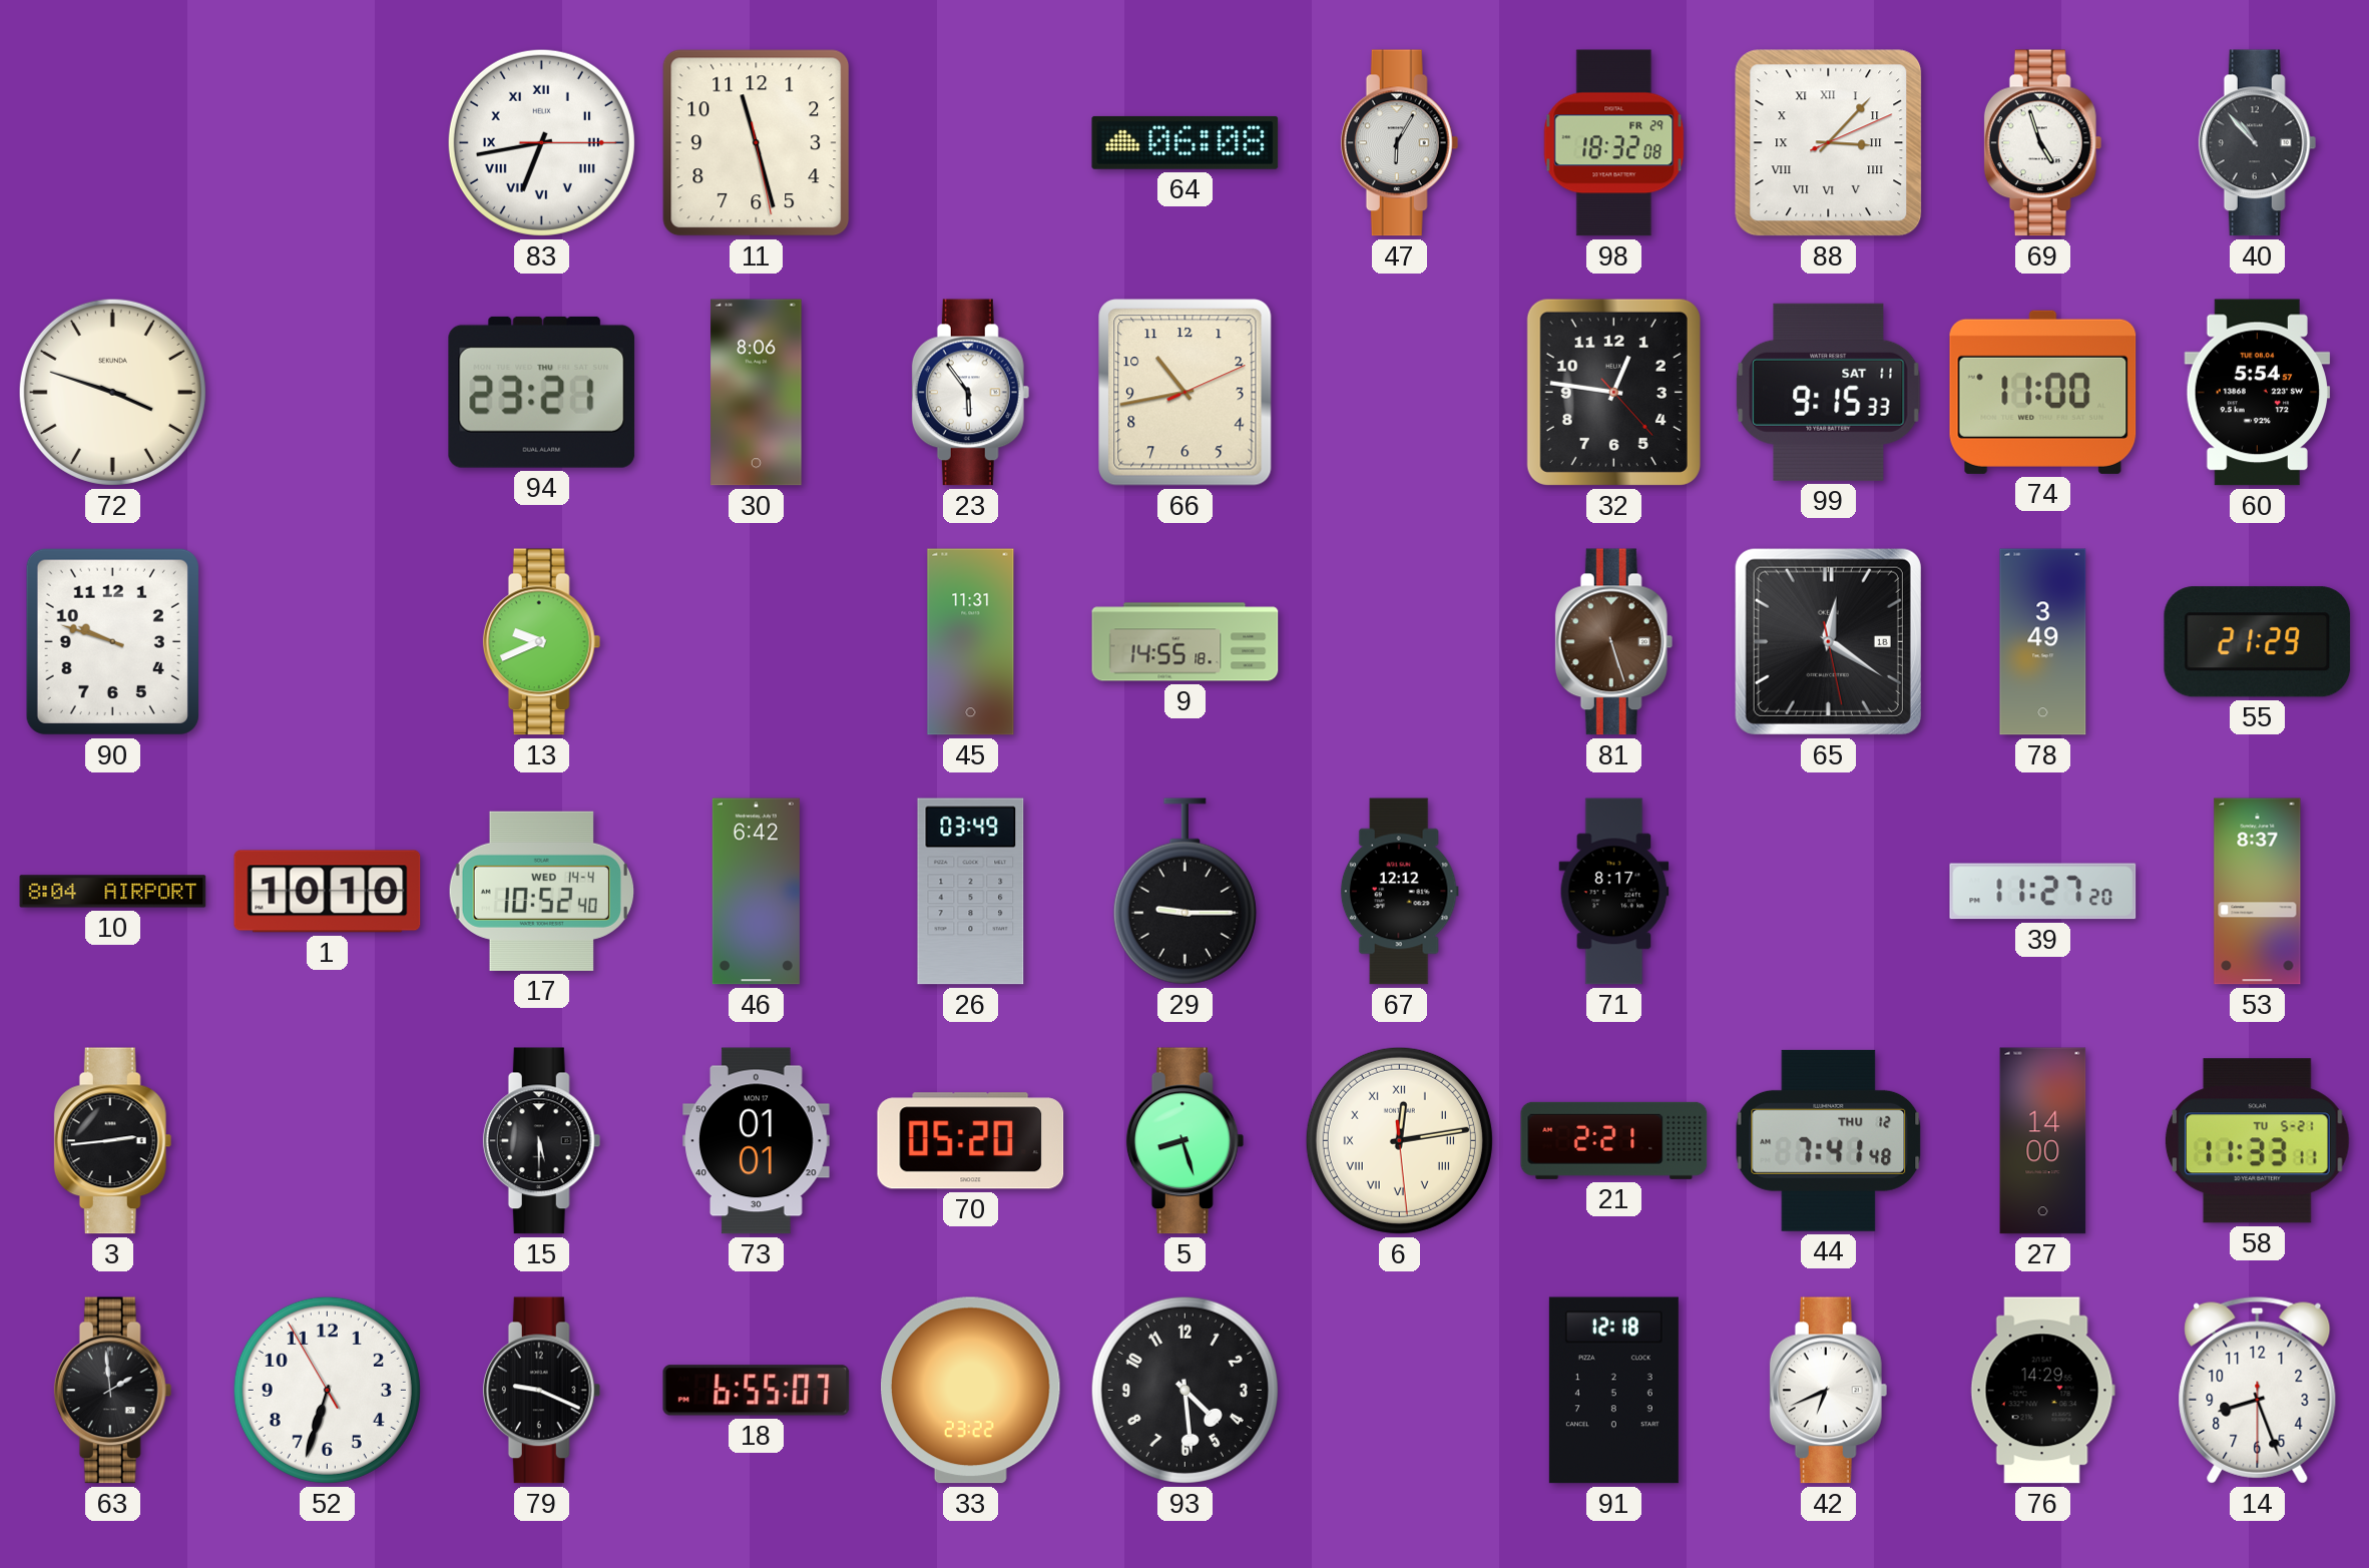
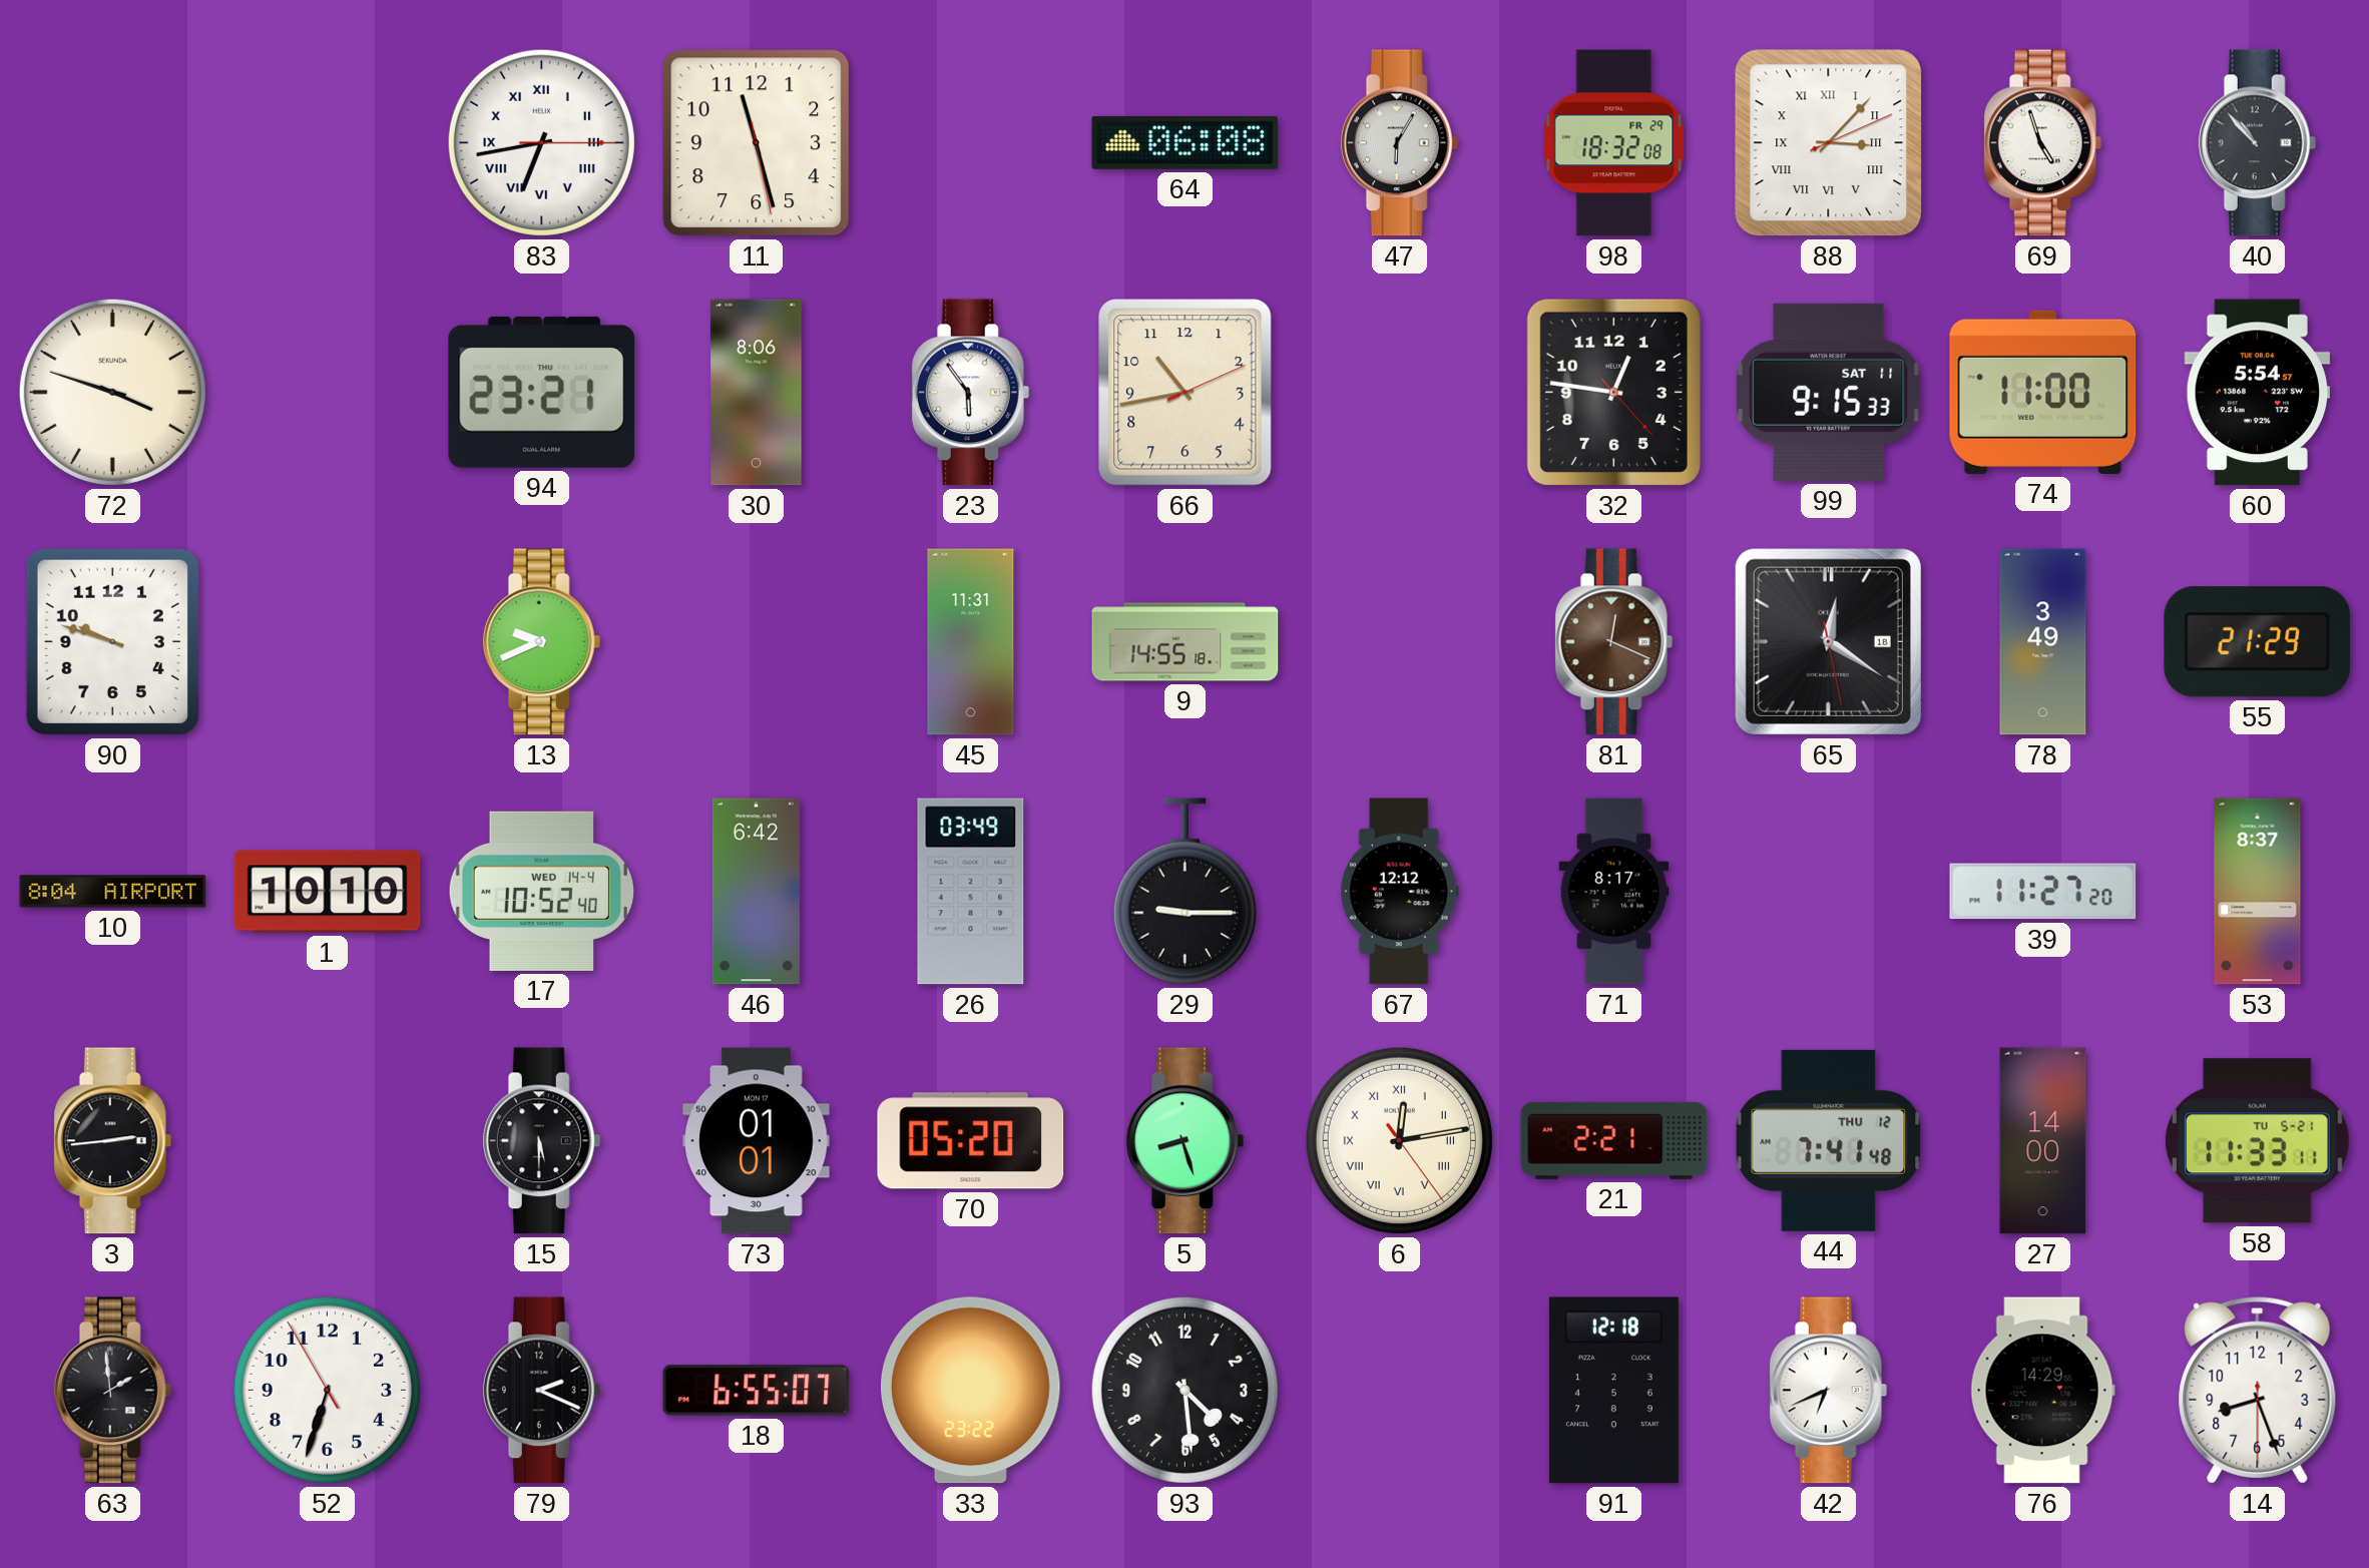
81: 5:27 -> 12:19 (1614, 642)
6: 12:13:29 -> 12:13:24 (1399, 1140)
79: 9:19 -> 2:19 (542, 1391)
